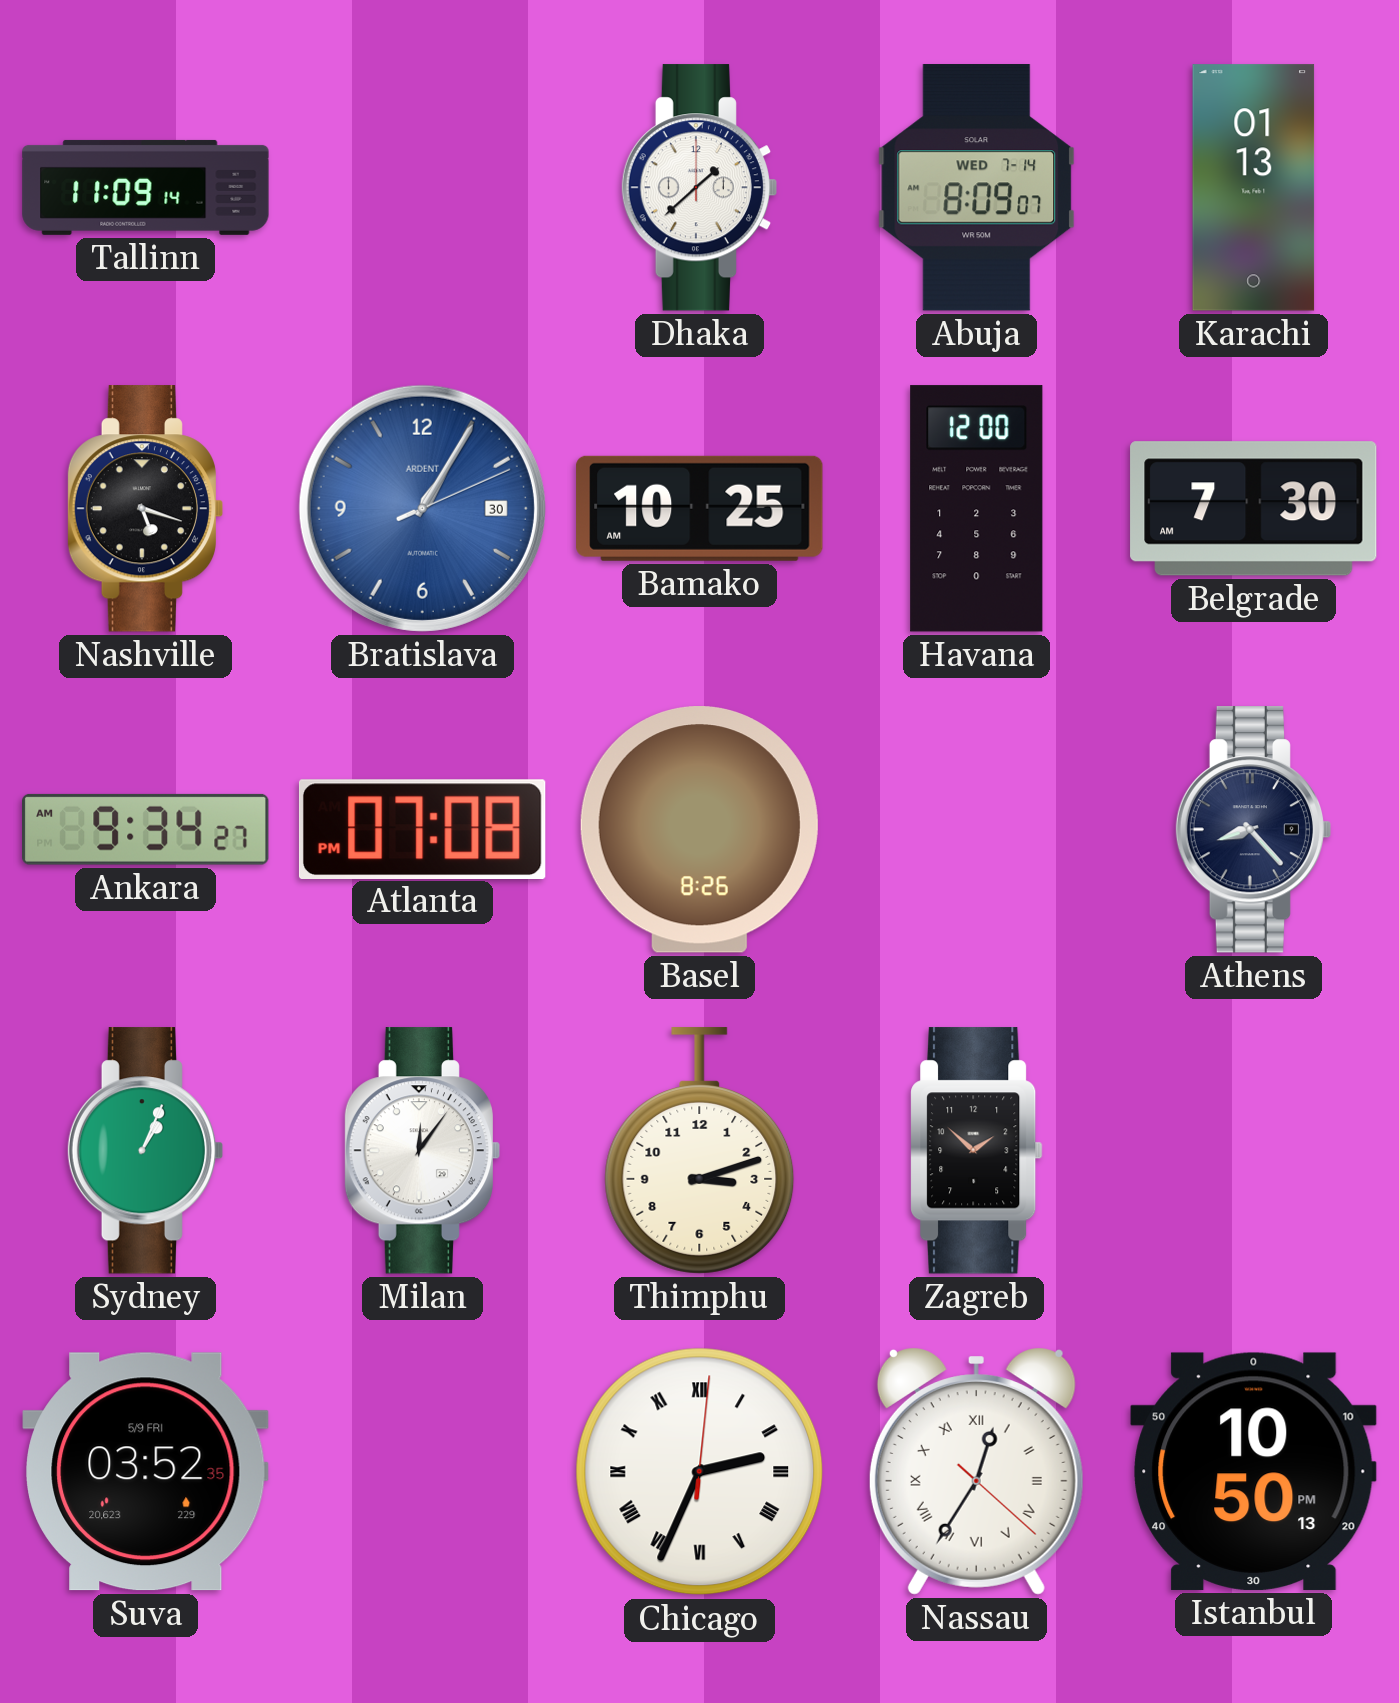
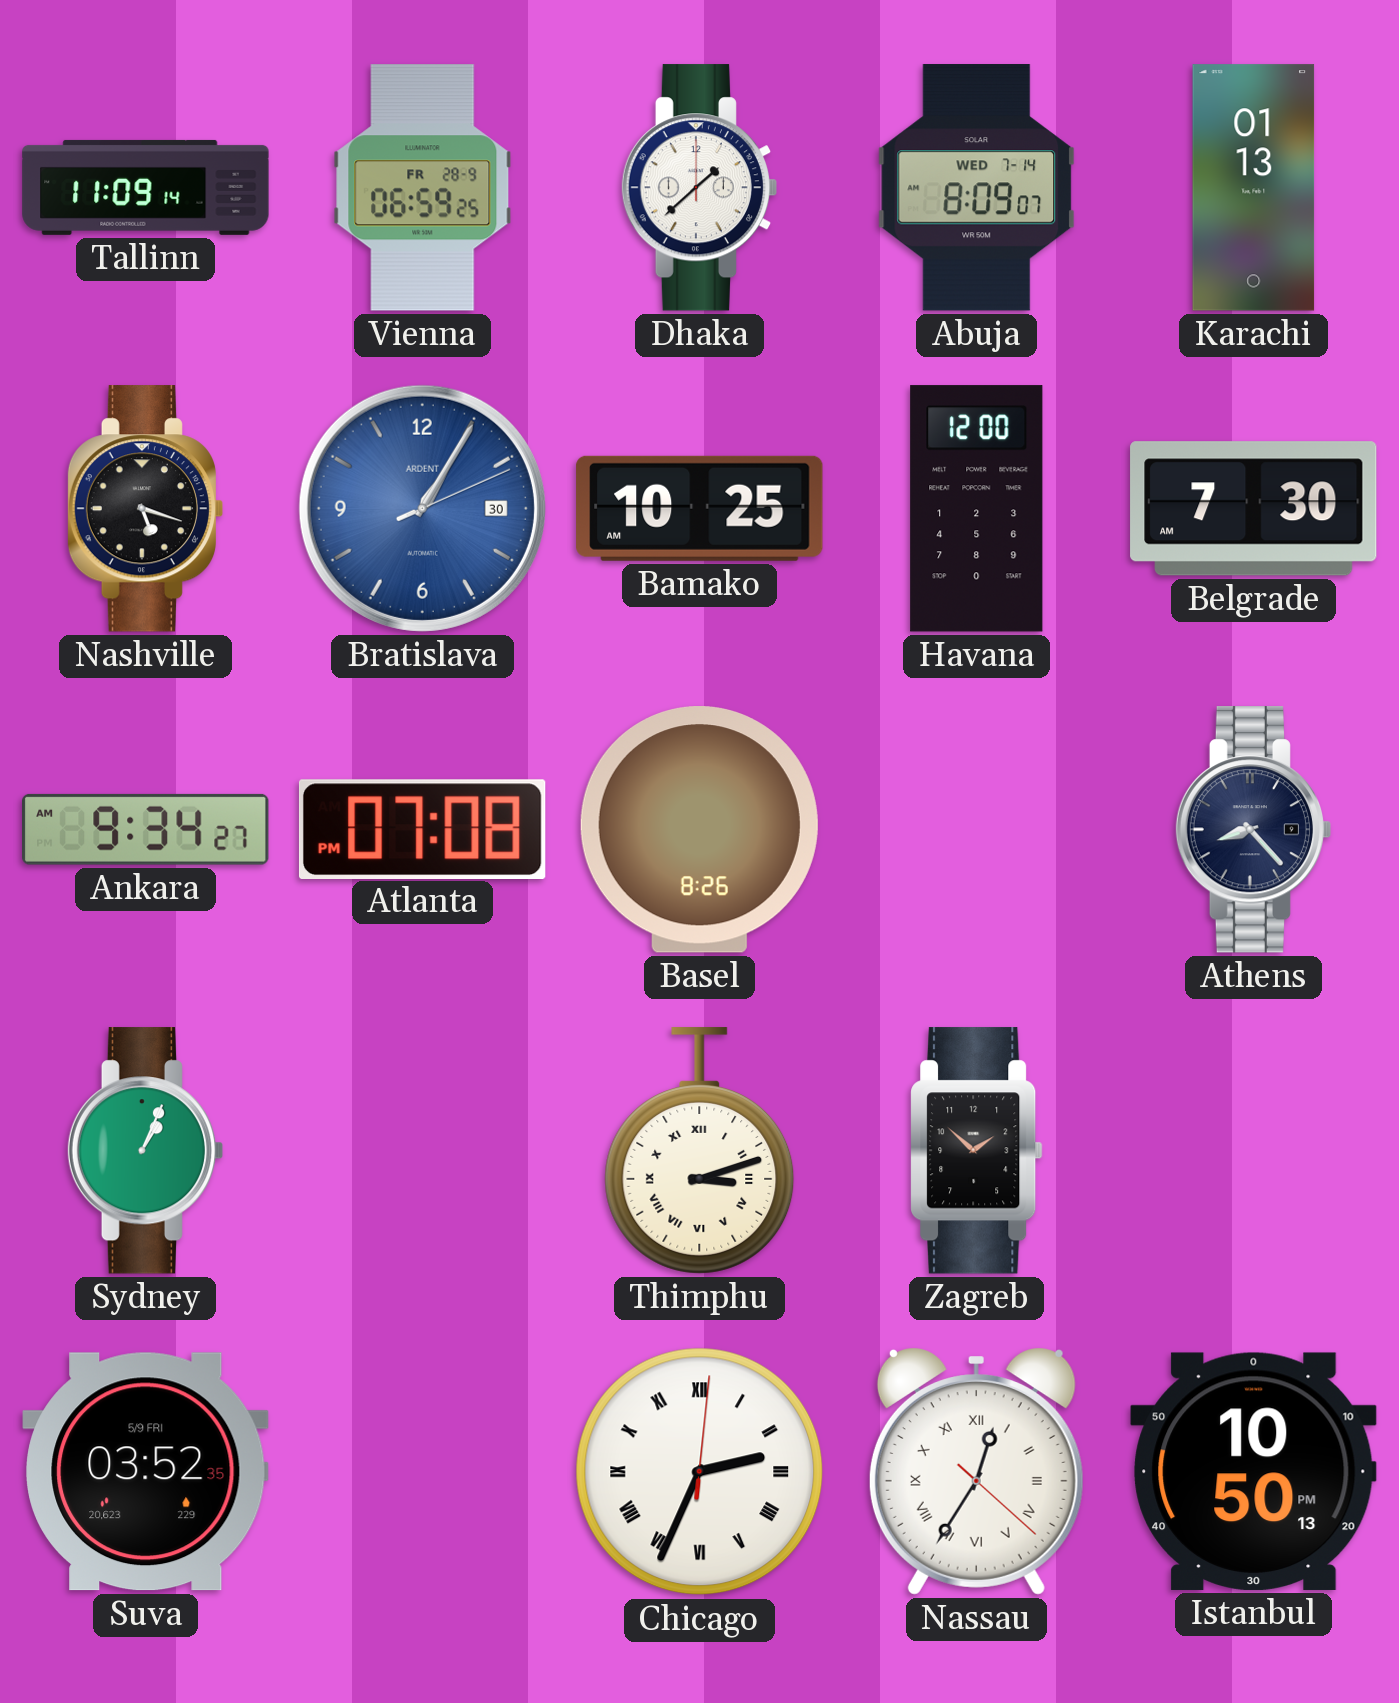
Vienna: none -> 06:59 (423, 188)
Milan: 12:06 -> none (422, 1151)
Thimphu numerals: Arabic -> Roman (700, 1151)
